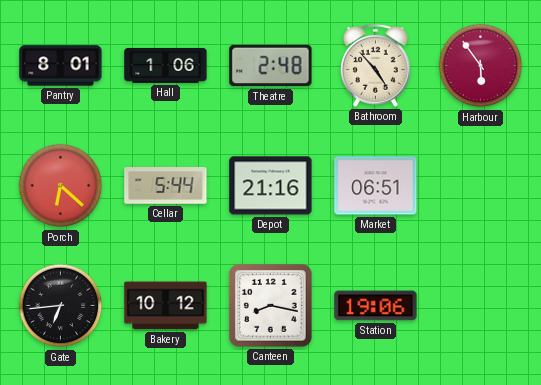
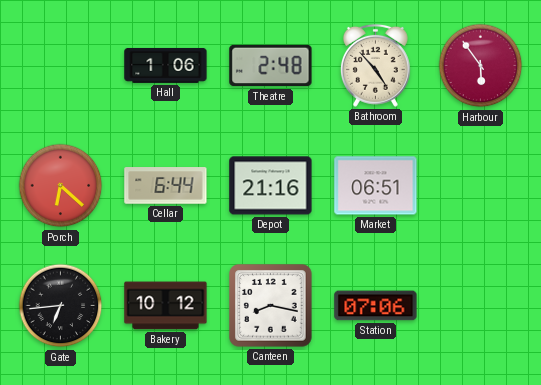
Pantry: 8:01 -> none (61, 66)
Cellar: 5:44 -> 6:44 (166, 186)
Station: 19:06 -> 07:06 (376, 306)
